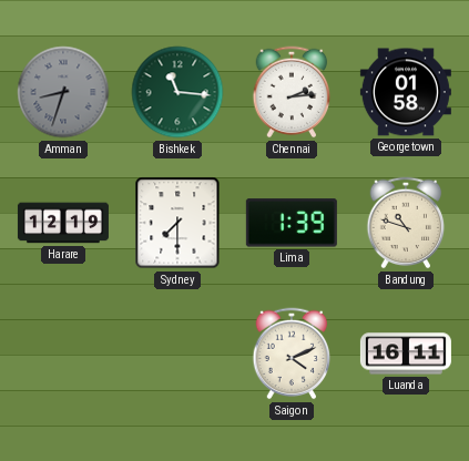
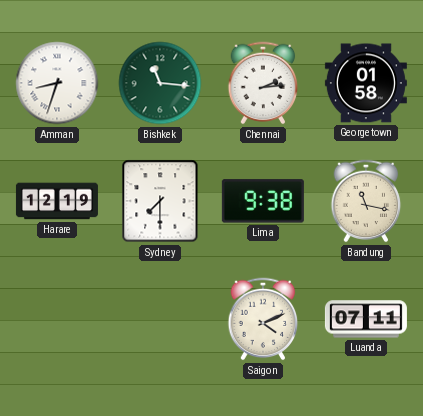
Amman dial: grey -> white (57, 83)
Lima: 1:39 -> 9:38 (263, 201)
Bandung: 10:48 -> 11:17 (366, 201)
Luanda: 16:11 -> 07:11 (366, 319)
